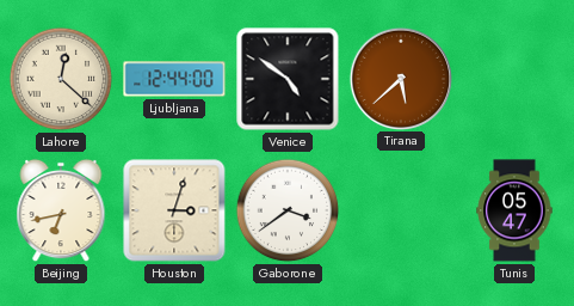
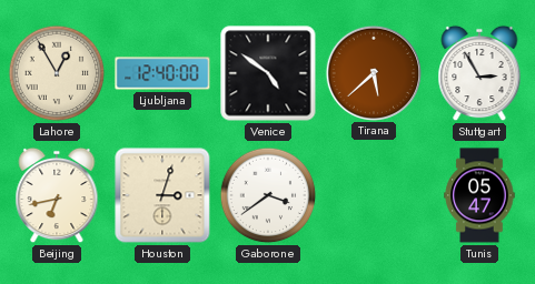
Lahore: 12:22 -> 12:55 (57, 73)
Ljubljana: 12:44 -> 12:40 (162, 73)
Stuttgart: none -> 2:55 (479, 73)
